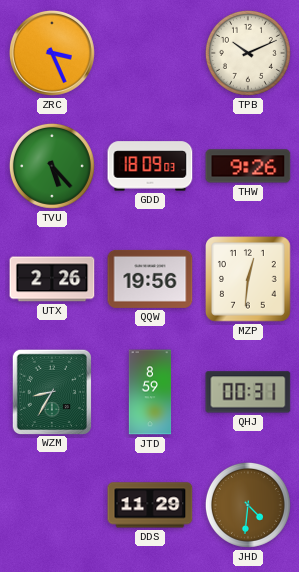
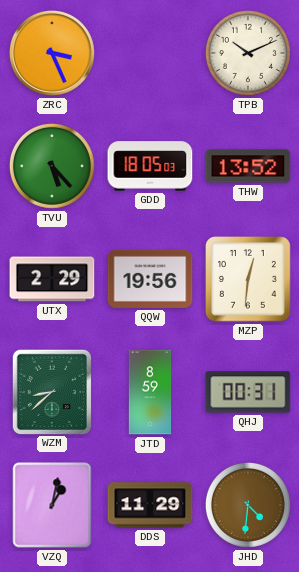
GDD: 18:09 -> 18:05 (150, 166)
THW: 9:26 -> 13:52 (248, 166)
UTX: 2:26 -> 2:29 (52, 279)
WZM: 8:35 -> 8:38 (51, 391)
VZQ: none -> 1:02 (52, 505)
